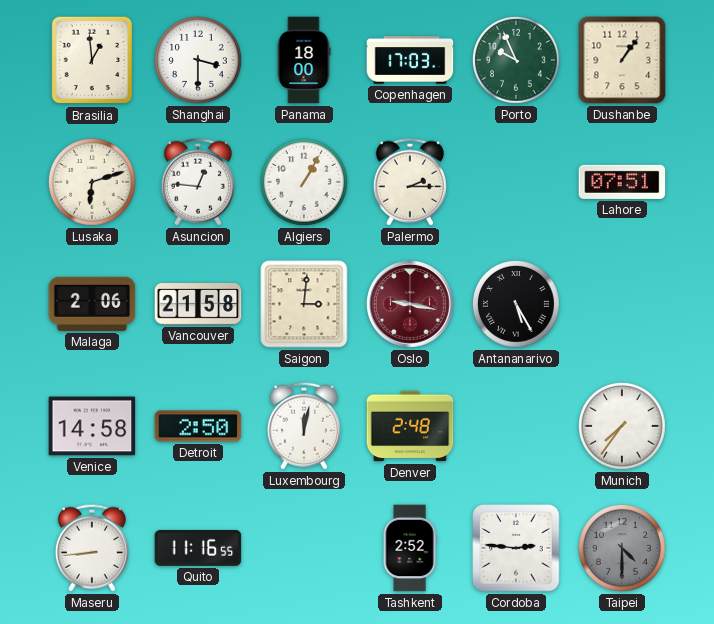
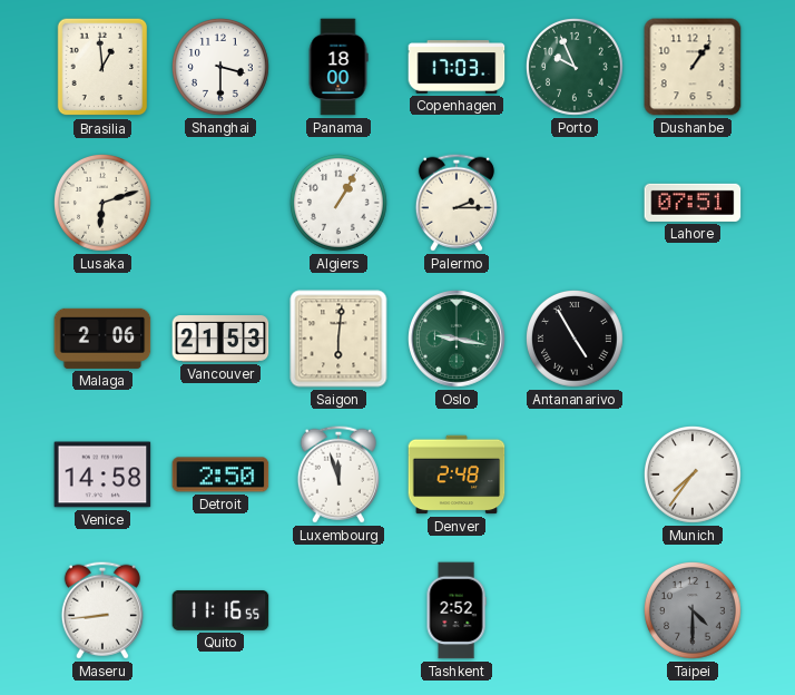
Asuncion: 12:46 -> none (198, 182)
Vancouver: 21:58 -> 21:53 (220, 340)
Saigon: 3:01 -> 6:01 (338, 339)
Oslo dial: burgundy -> green (458, 340)
Antananarivo: 5:25 -> 4:55 (576, 340)
Luxembourg: 12:02 -> 11:57 (338, 474)
Cordoba: 2:46 -> none (516, 548)
